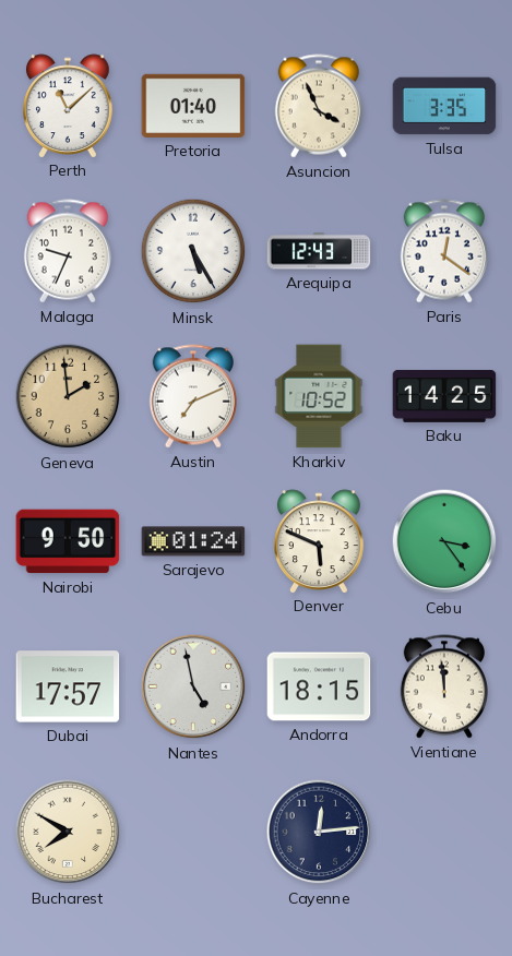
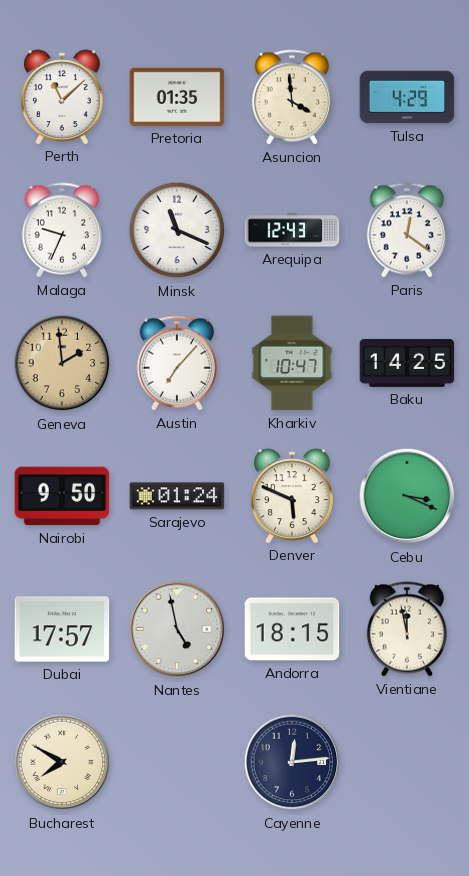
Pretoria: 01:40 -> 01:35 (177, 97)
Asuncion: 3:56 -> 3:59 (292, 97)
Tulsa: 3:35 -> 4:29 (407, 97)
Minsk: 5:25 -> 11:19 (177, 230)
Austin: 7:11 -> 7:07 (177, 363)
Kharkiv: 10:52 -> 10:47 (292, 363)
Cebu: 3:24 -> 3:19 (407, 496)
Vientiane: 11:59 -> 11:58 (407, 629)
